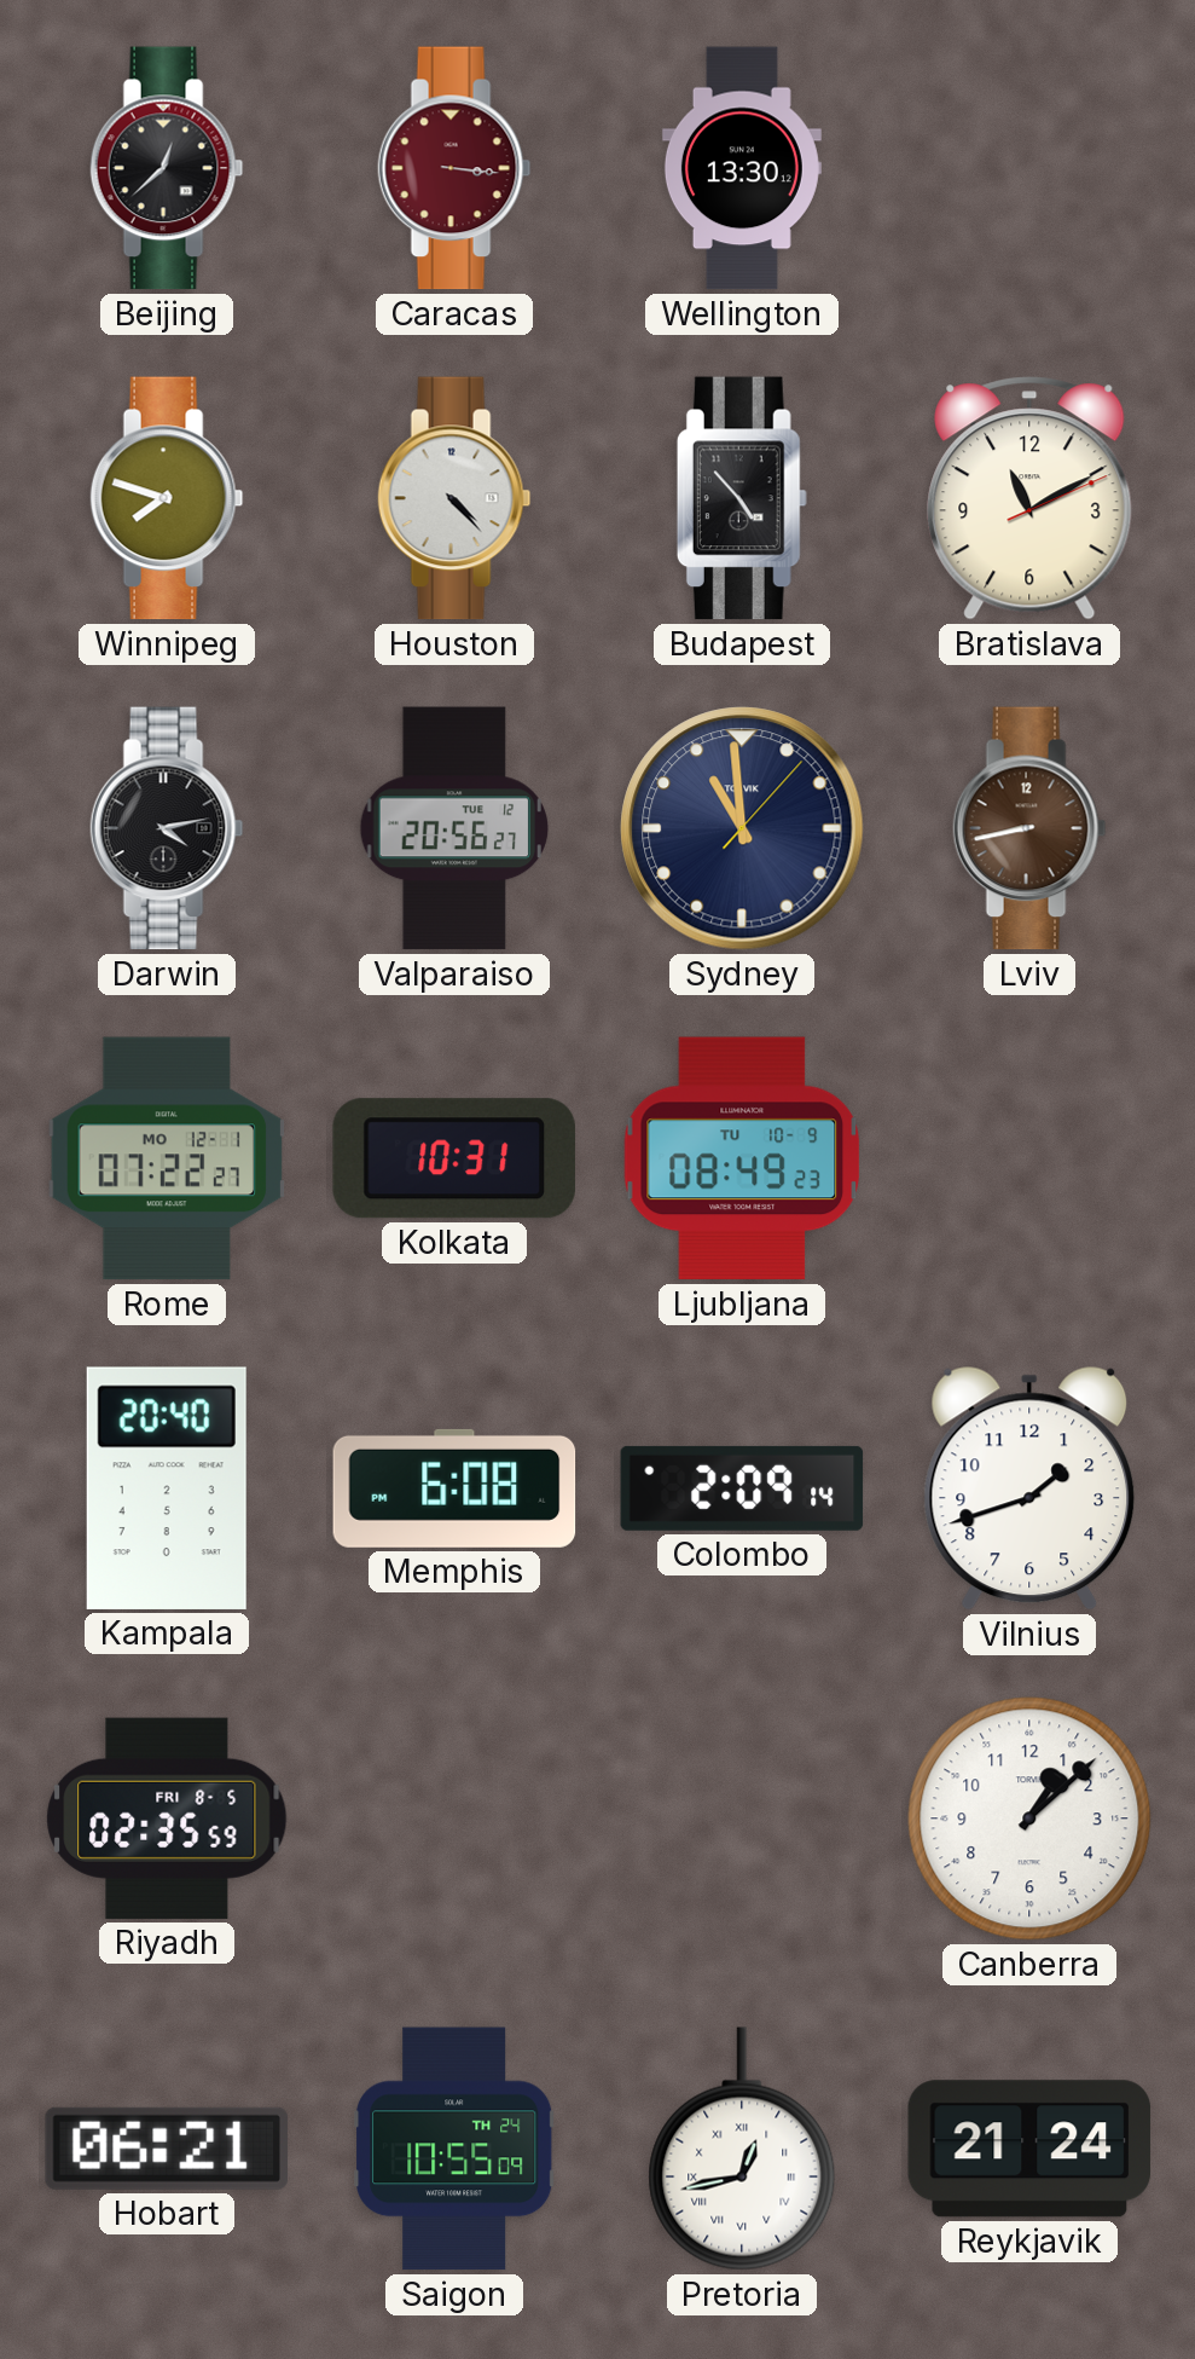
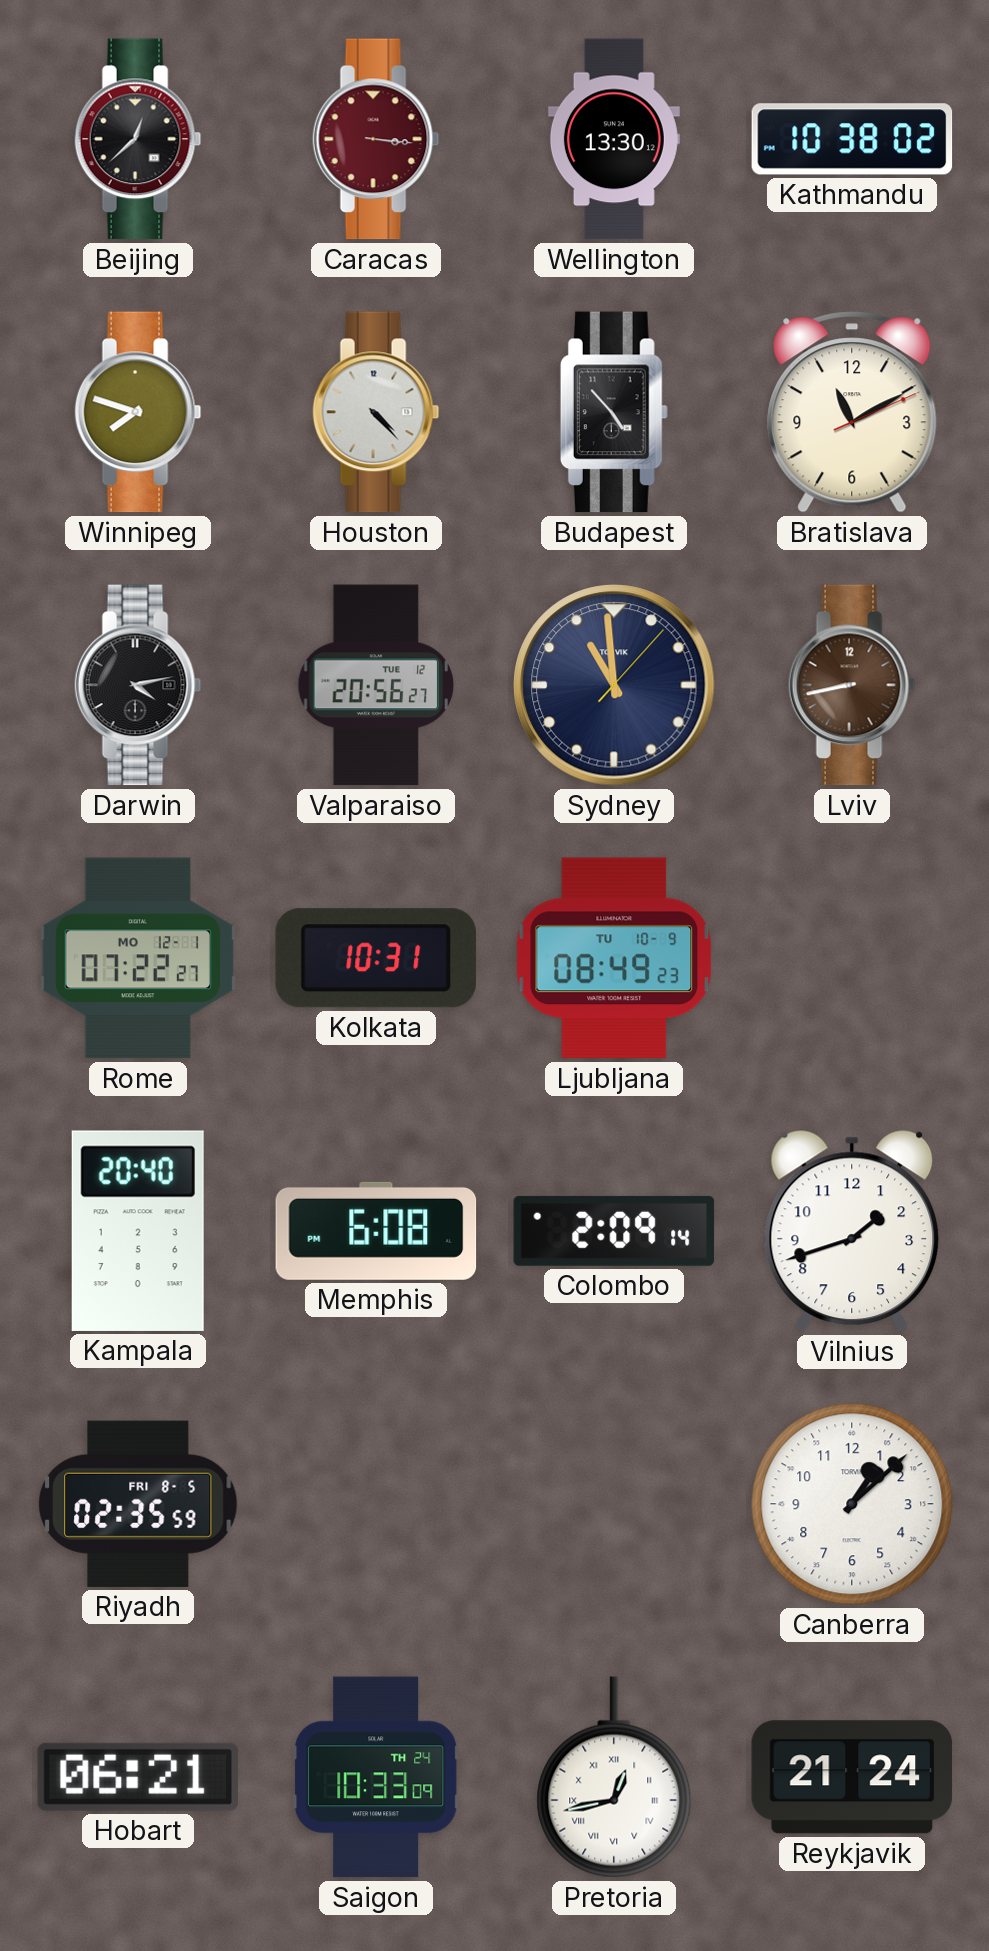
Kathmandu: none -> 10:38 (852, 139)
Saigon: 10:55 -> 10:33 (376, 1777)
